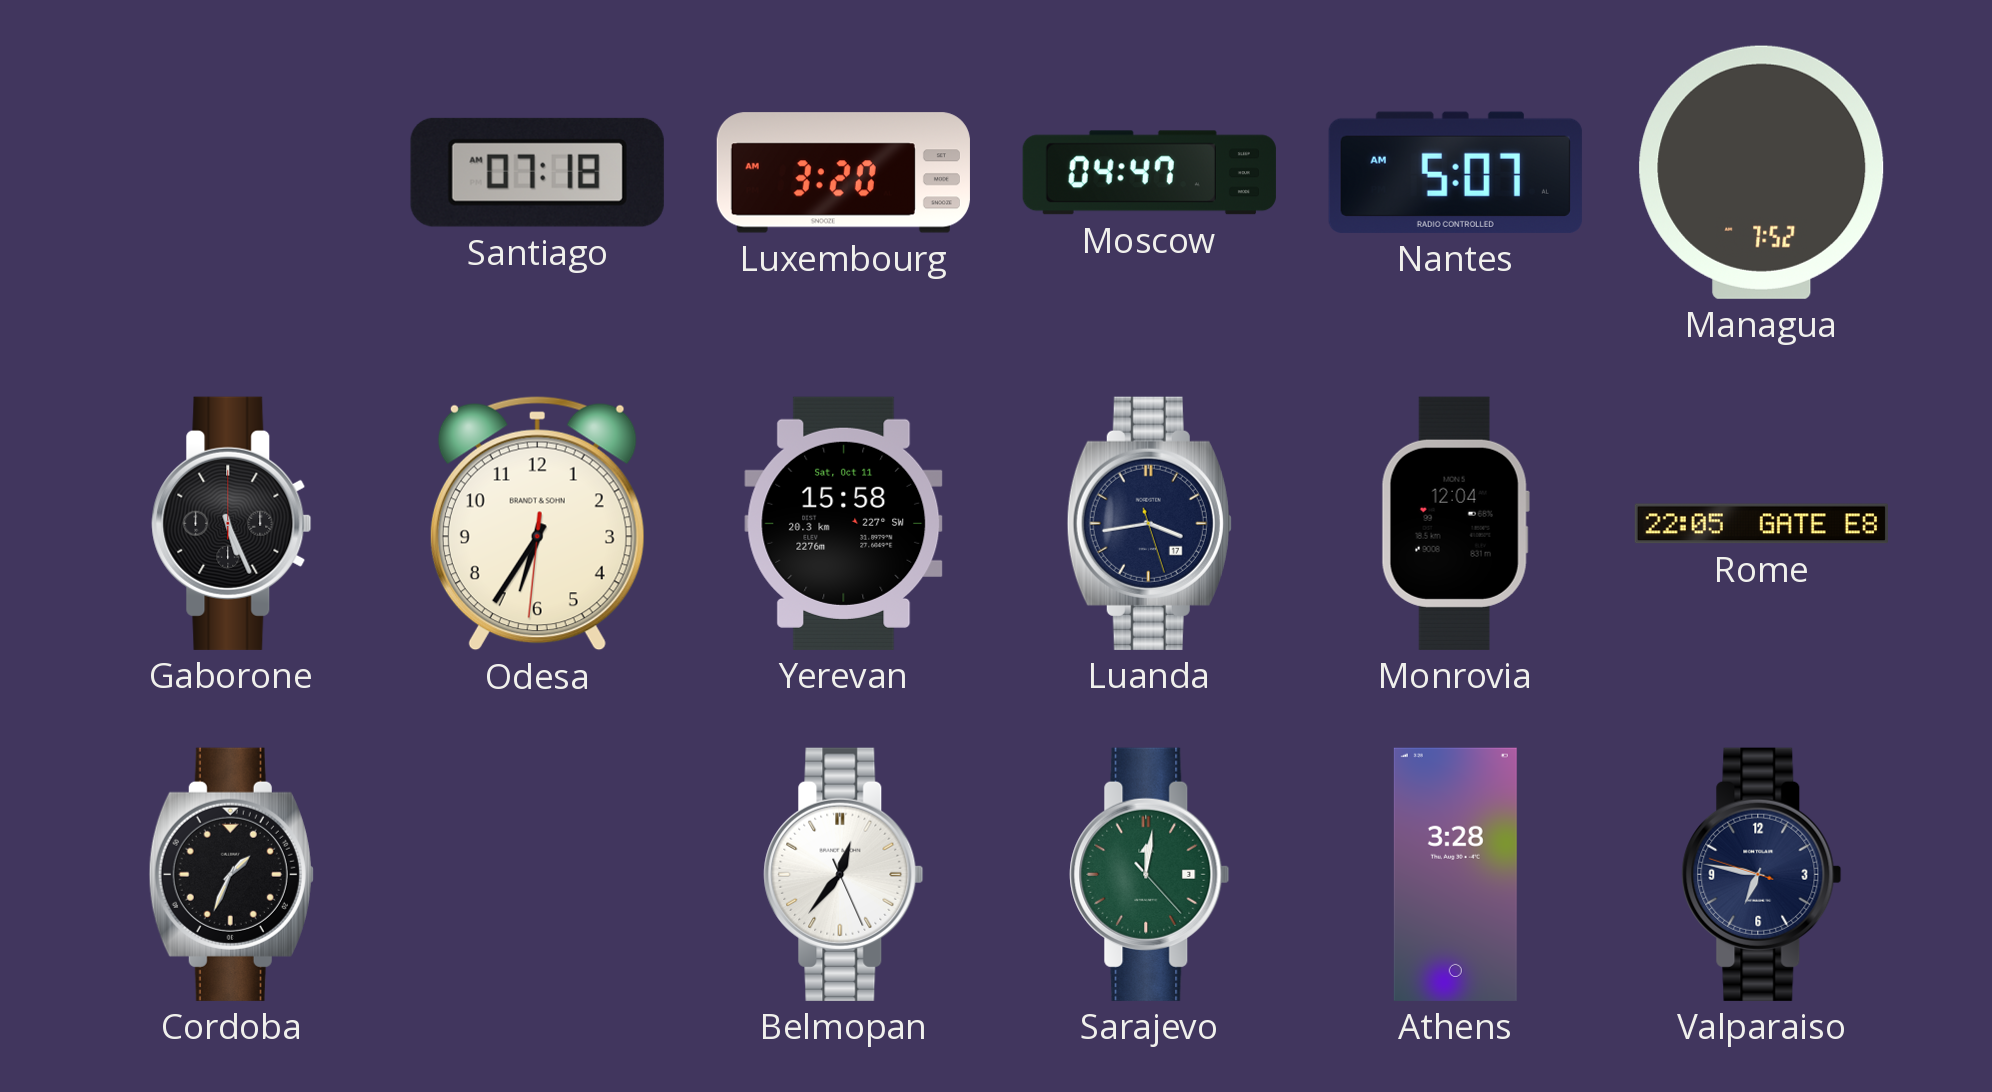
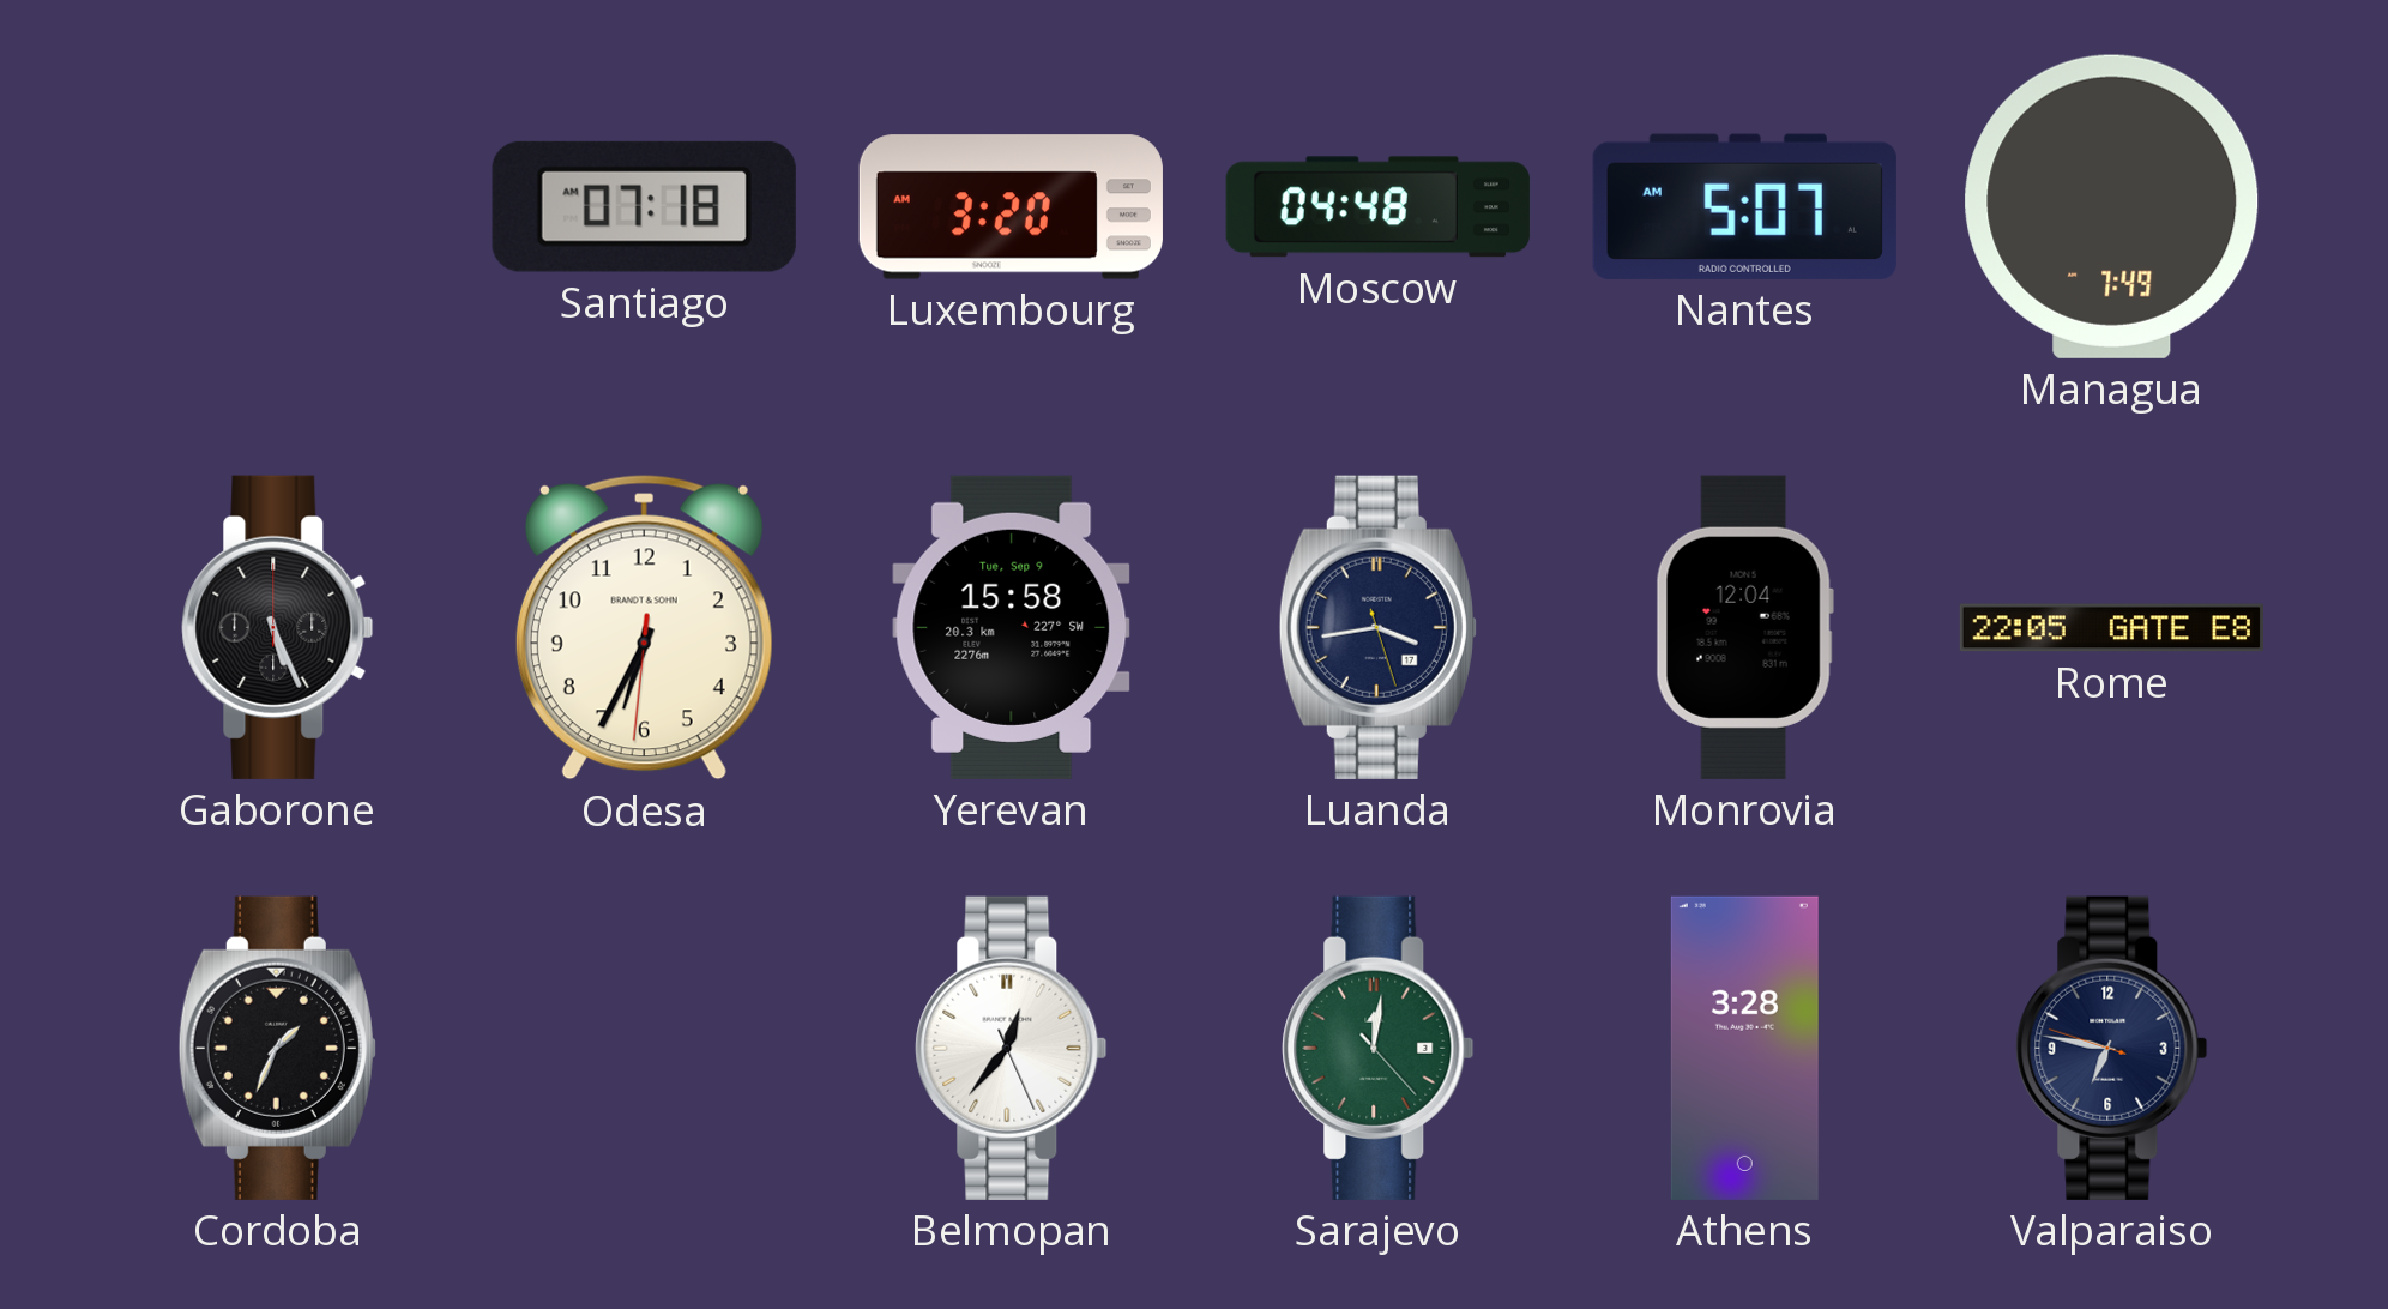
Moscow: 04:47 -> 04:48 (1377, 207)
Managua: 7:52 -> 7:49 (2112, 206)
Odesa: 6:35 -> 6:34 (644, 628)
Yerevan date: Sat, Oct 11 -> Tue, Sep 9 (1012, 627)
